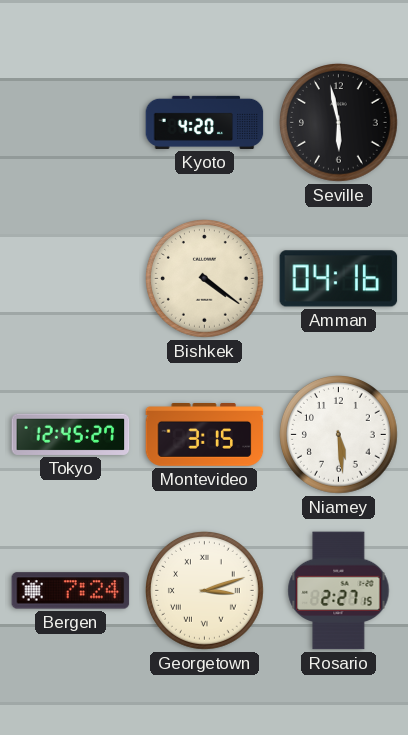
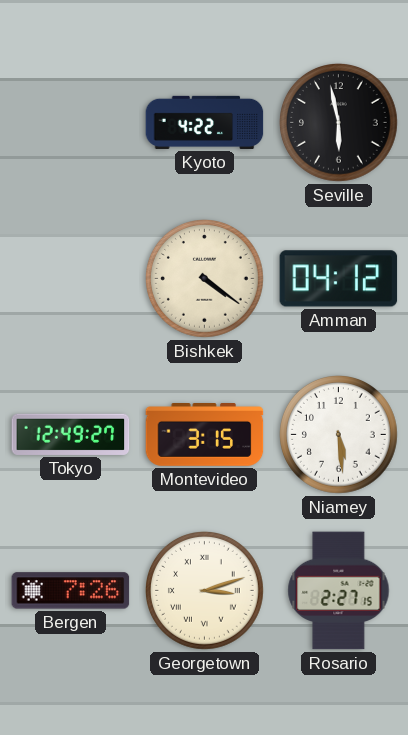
Kyoto: 4:20 -> 4:22 (205, 122)
Amman: 04:16 -> 04:12 (339, 279)
Tokyo: 12:45 -> 12:49 (71, 434)
Bergen: 7:24 -> 7:26 (71, 591)
